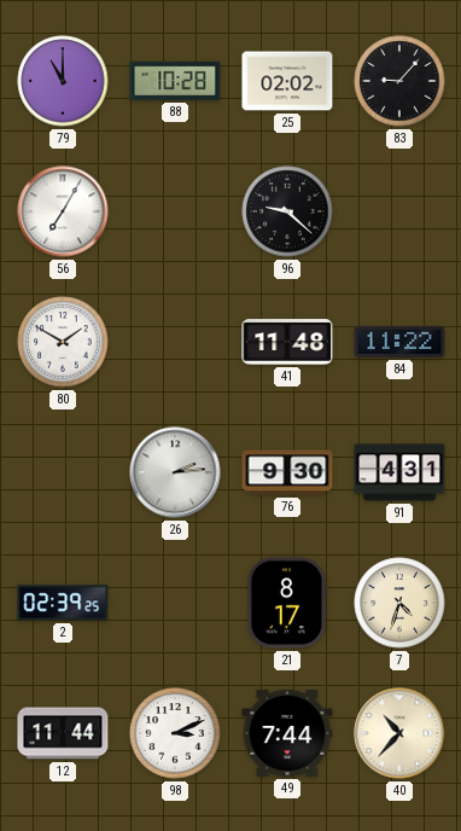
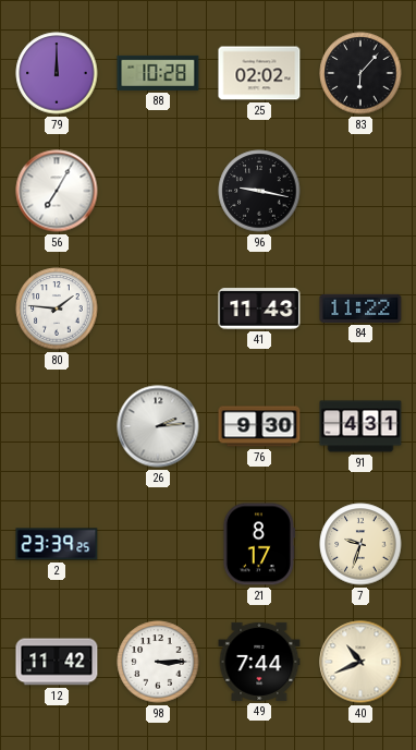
79: 11:00 -> 12:00 (57, 73)
83: 9:07 -> 6:07 (360, 73)
96: 9:22 -> 9:17 (259, 191)
80: 1:50 -> 1:46 (57, 309)
41: 11:48 -> 11:43 (259, 309)
2: 02:39 -> 23:39 (57, 544)
7: 4:33 -> 9:33 (360, 544)
12: 11:44 -> 11:42 (57, 662)
98: 3:11 -> 3:15 (158, 662)
40: 10:37 -> 10:41 (360, 662)
